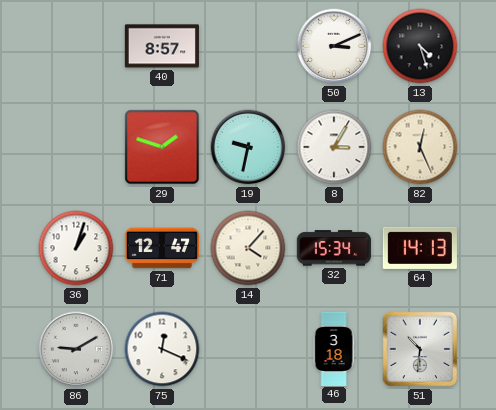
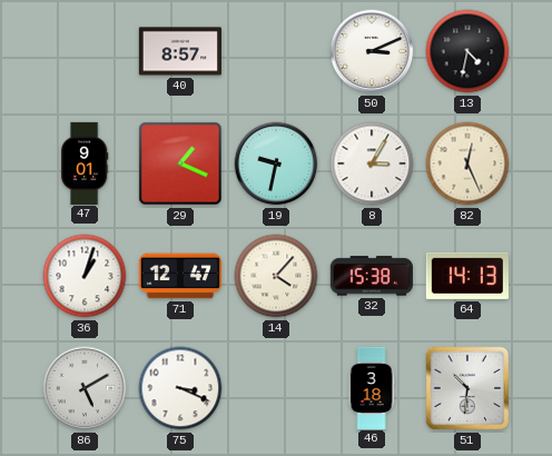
13: 4:27 -> 4:32 (467, 51)
47: none -> 9:01 (85, 162)
29: 1:48 -> 1:19 (180, 163)
32: 15:34 -> 15:38 (372, 276)
86: 9:10 -> 5:10 (85, 388)
75: 12:19 -> 3:19 (180, 388)
